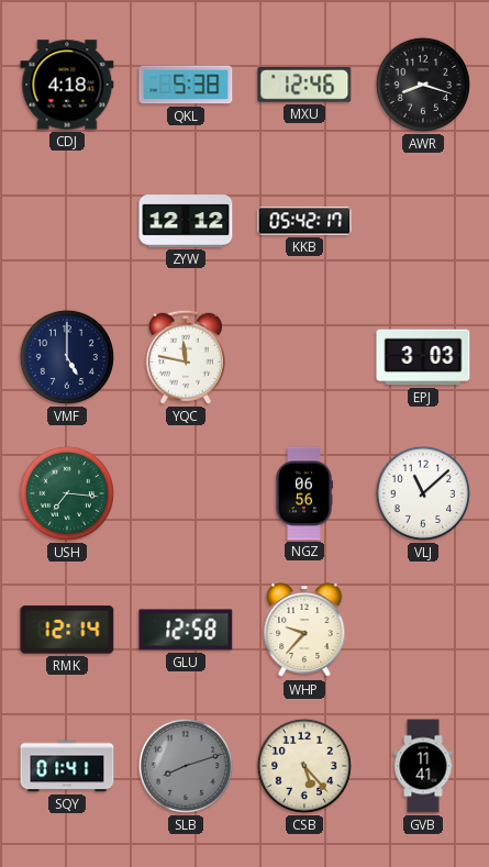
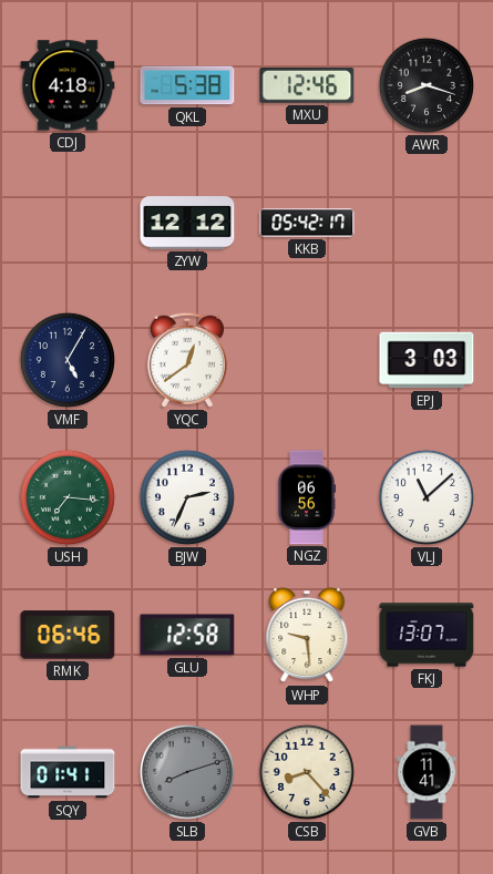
VMF: 5:00 -> 5:05 (68, 360)
YQC: 11:47 -> 12:39 (187, 360)
BJW: none -> 2:34 (187, 497)
RMK: 12:14 -> 06:46 (68, 635)
WHP: 9:37 -> 9:29 (307, 636)
FKJ: none -> 13:07 (427, 635)
CSB: 5:23 -> 8:23 (307, 772)
